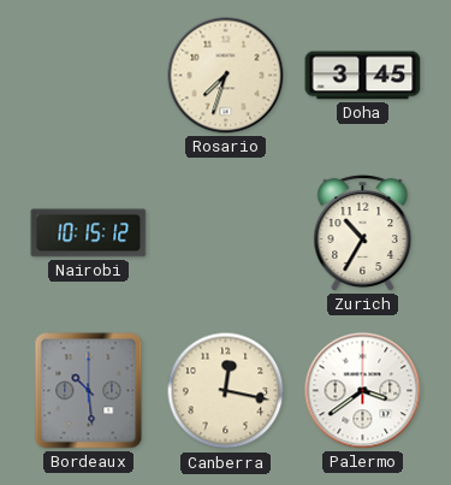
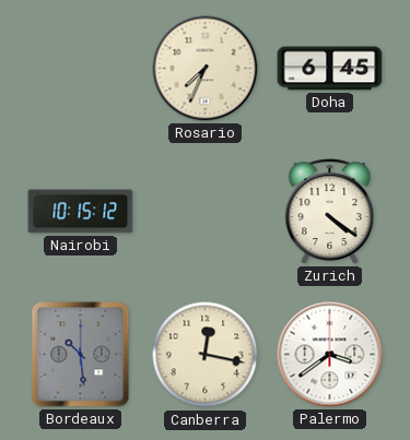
Rosario: 7:33 -> 7:34 (206, 69)
Doha: 3:45 -> 6:45 (330, 69)
Zurich: 10:35 -> 4:21 (330, 212)
